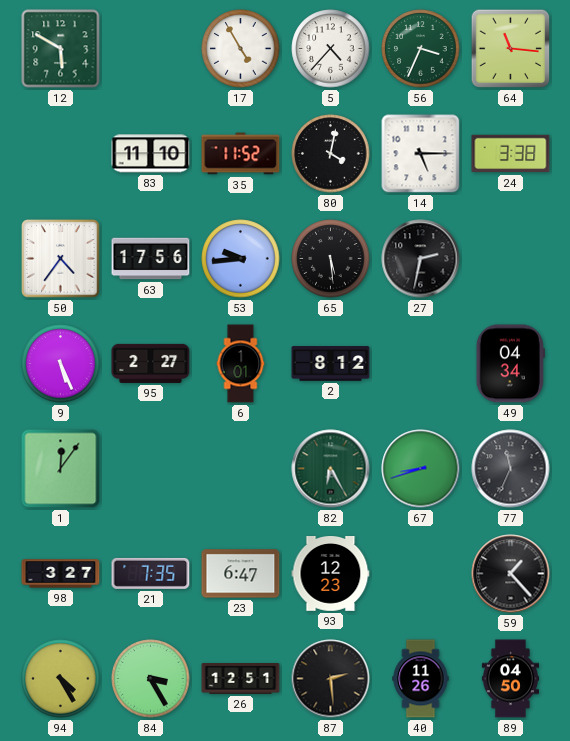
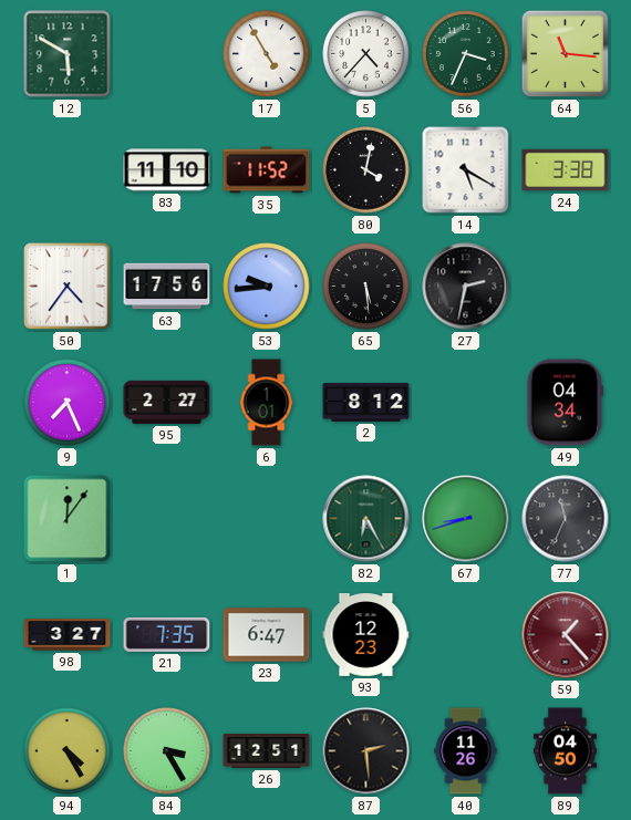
14: 5:15 -> 5:20 (466, 170)
9: 5:26 -> 7:26 (68, 403)
59 dial: black -> burgundy (566, 635)
